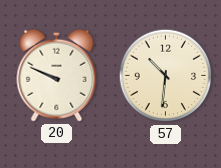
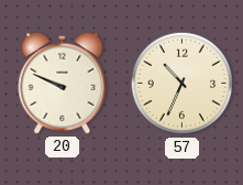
57: 10:31 -> 10:34 (183, 84)
